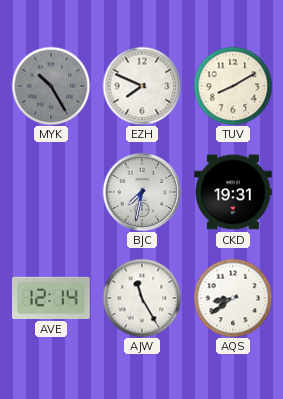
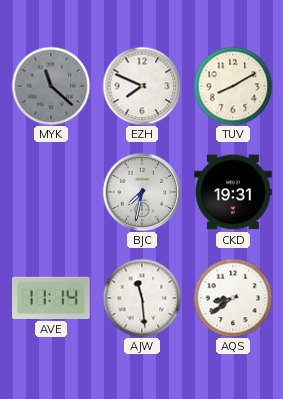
MYK: 10:25 -> 11:22 (51, 86)
AVE: 12:14 -> 11:14 (52, 298)
AJW: 11:25 -> 11:29 (142, 298)
